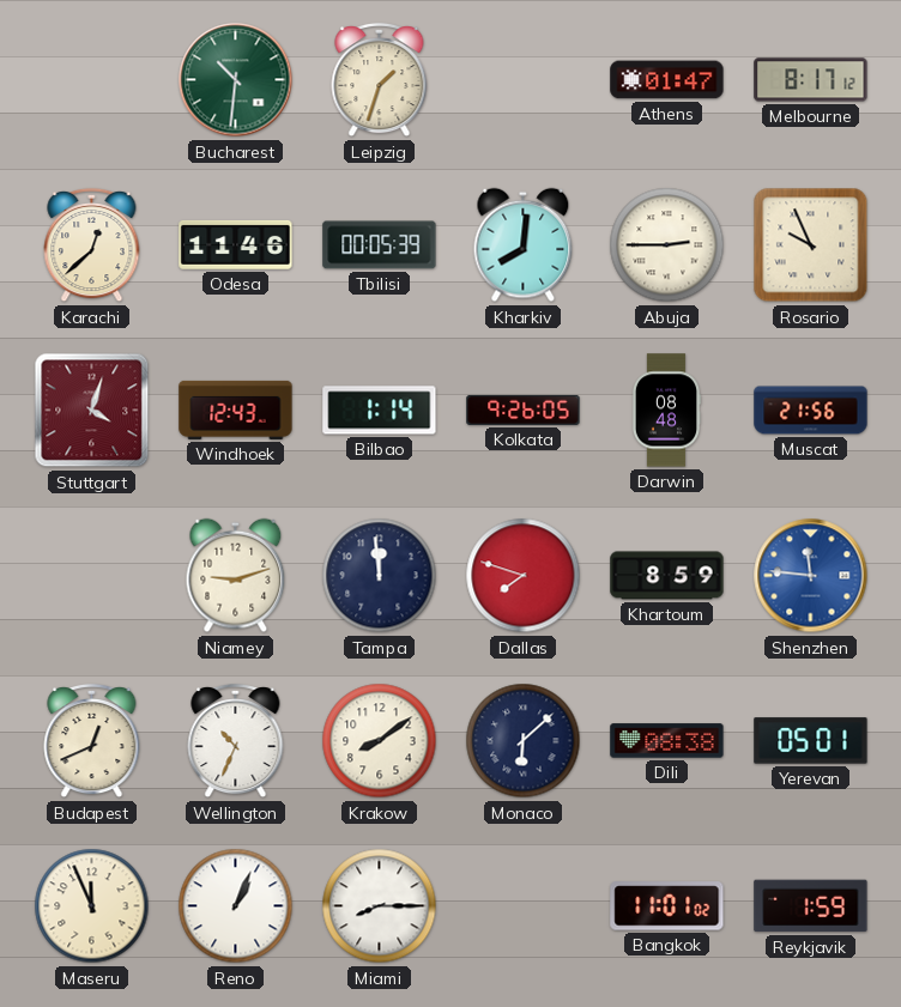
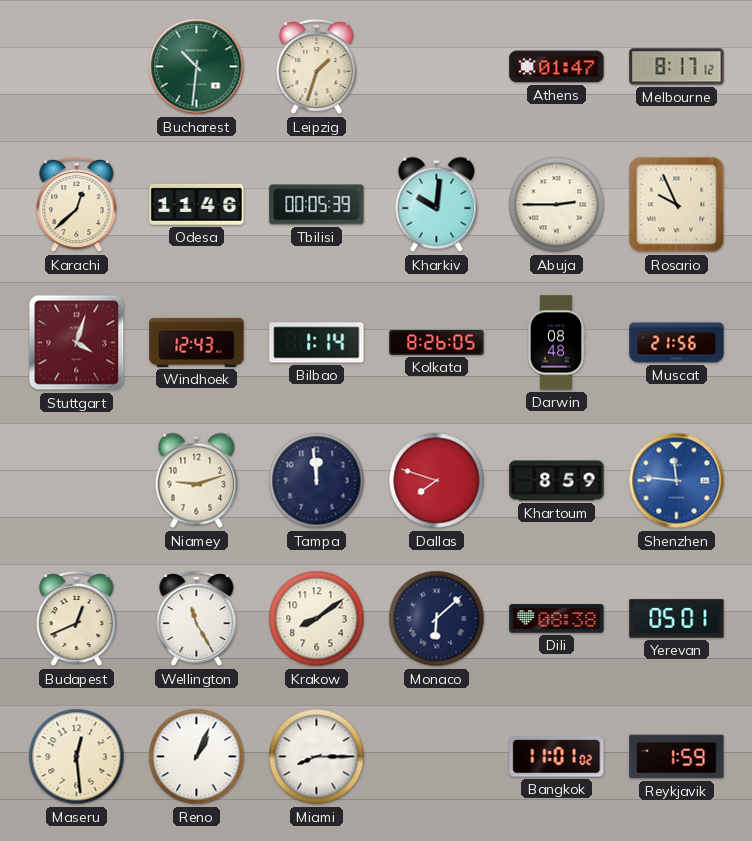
Kharkiv: 8:01 -> 10:01 (437, 205)
Kolkata: 9:26 -> 8:26 (437, 342)
Wellington: 10:34 -> 11:25 (197, 619)
Maseru: 11:56 -> 12:29 (77, 757)
